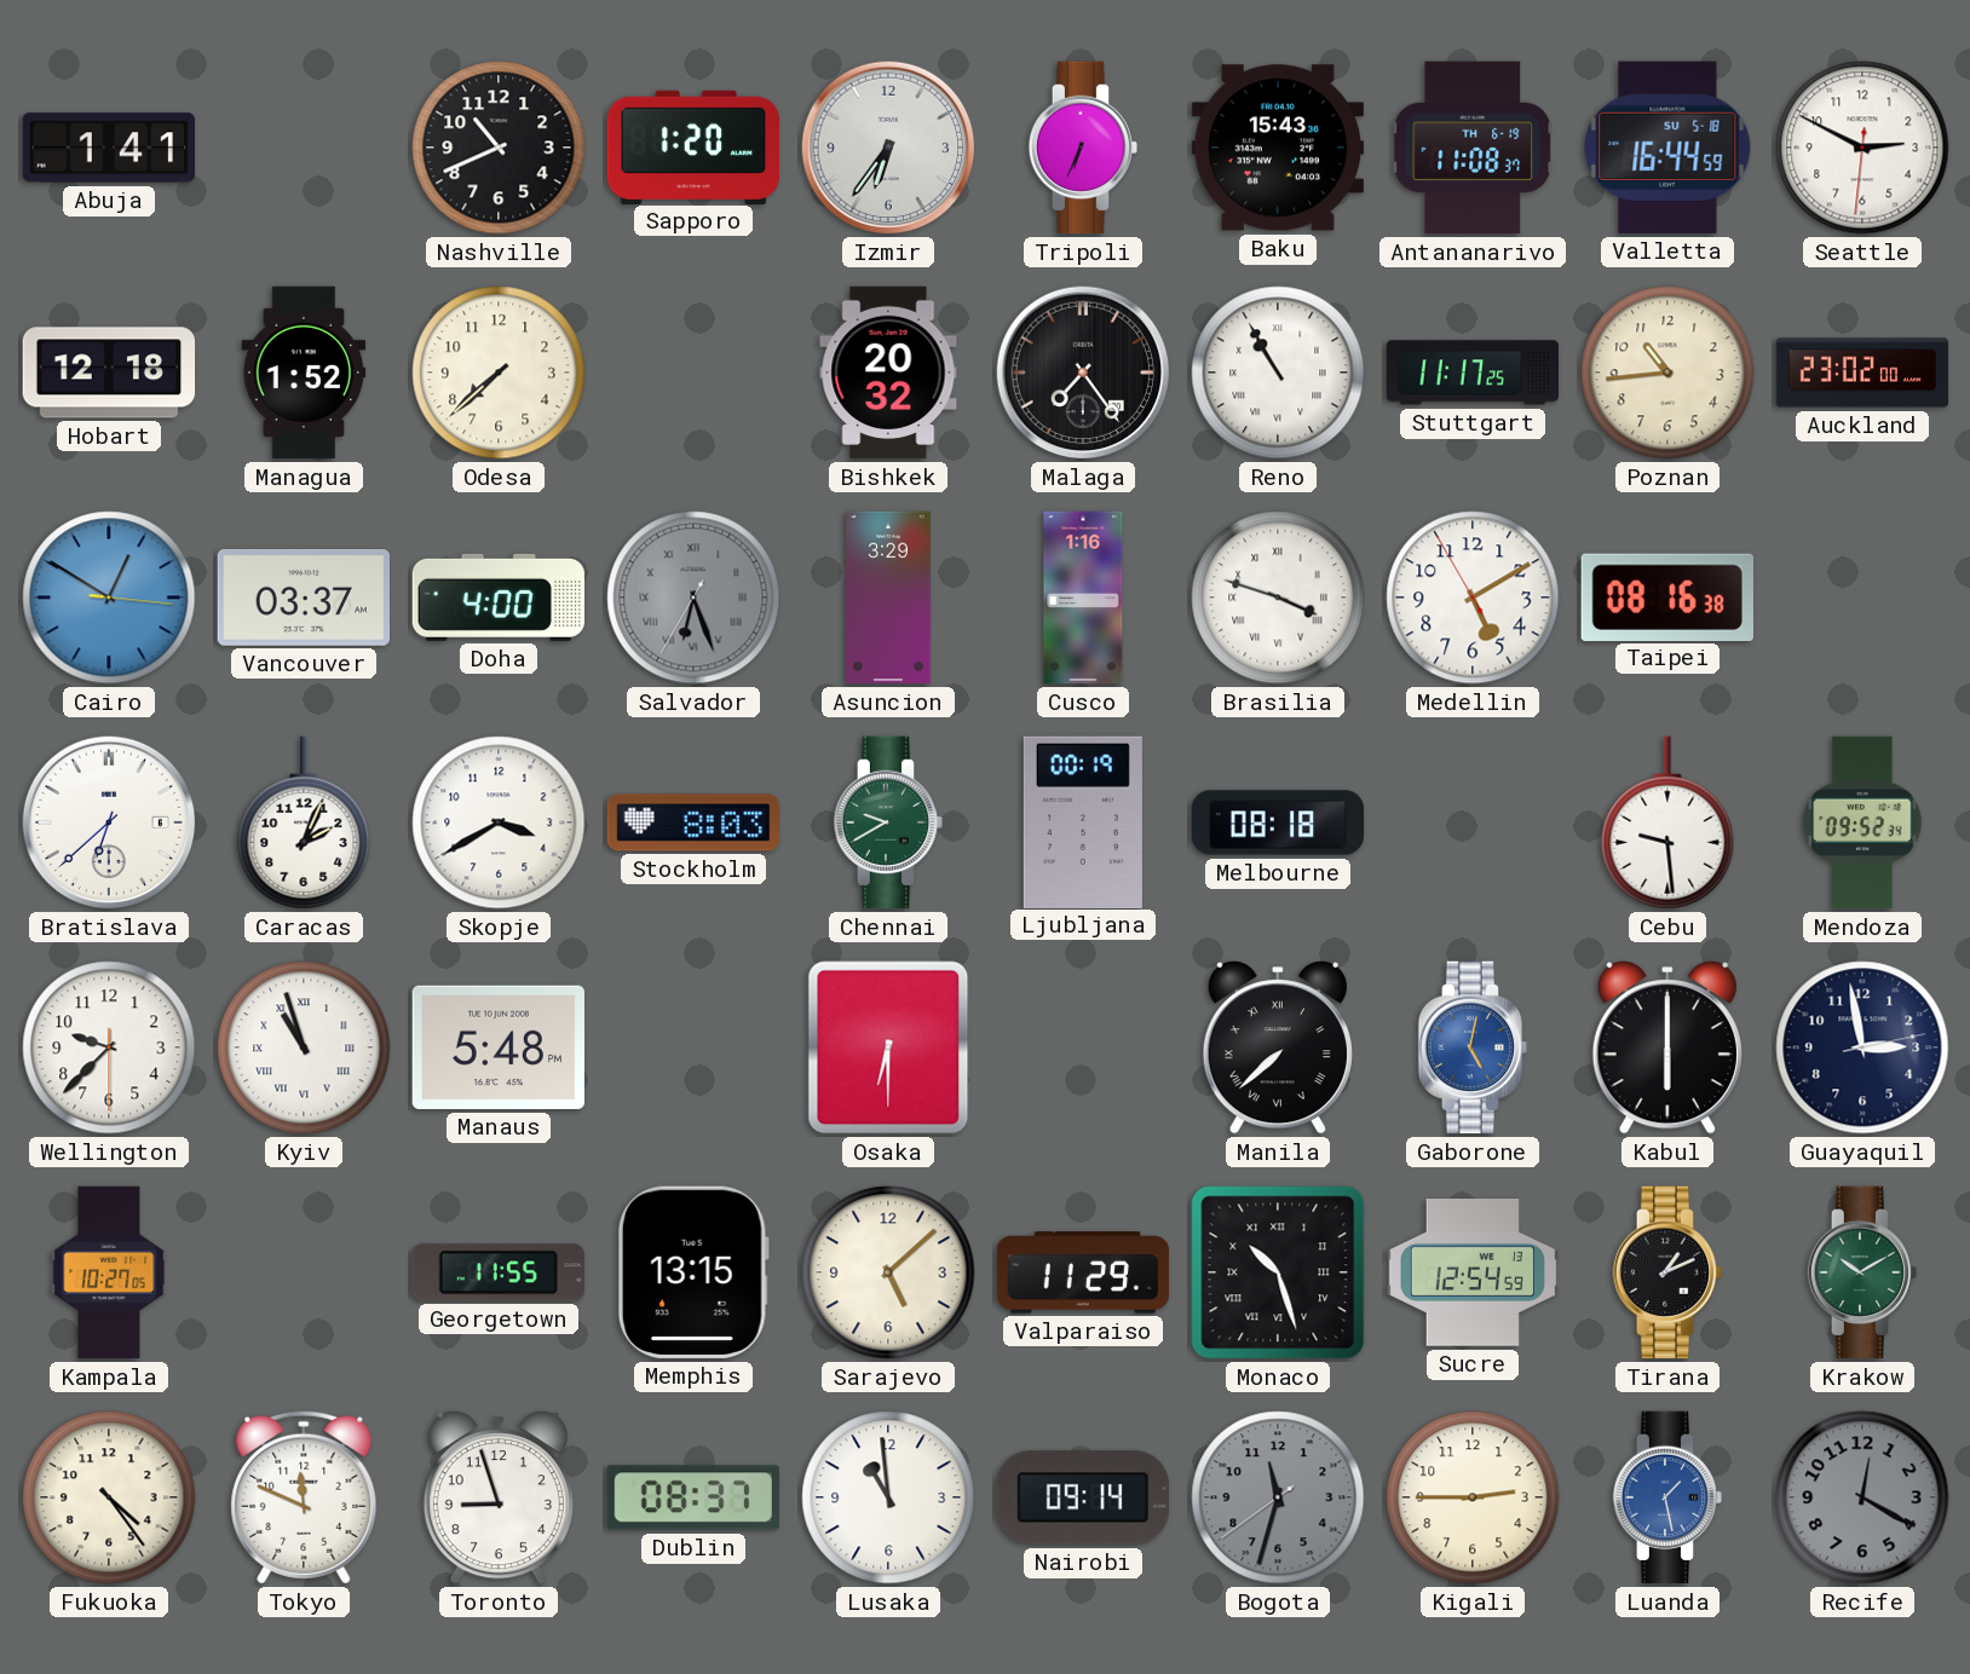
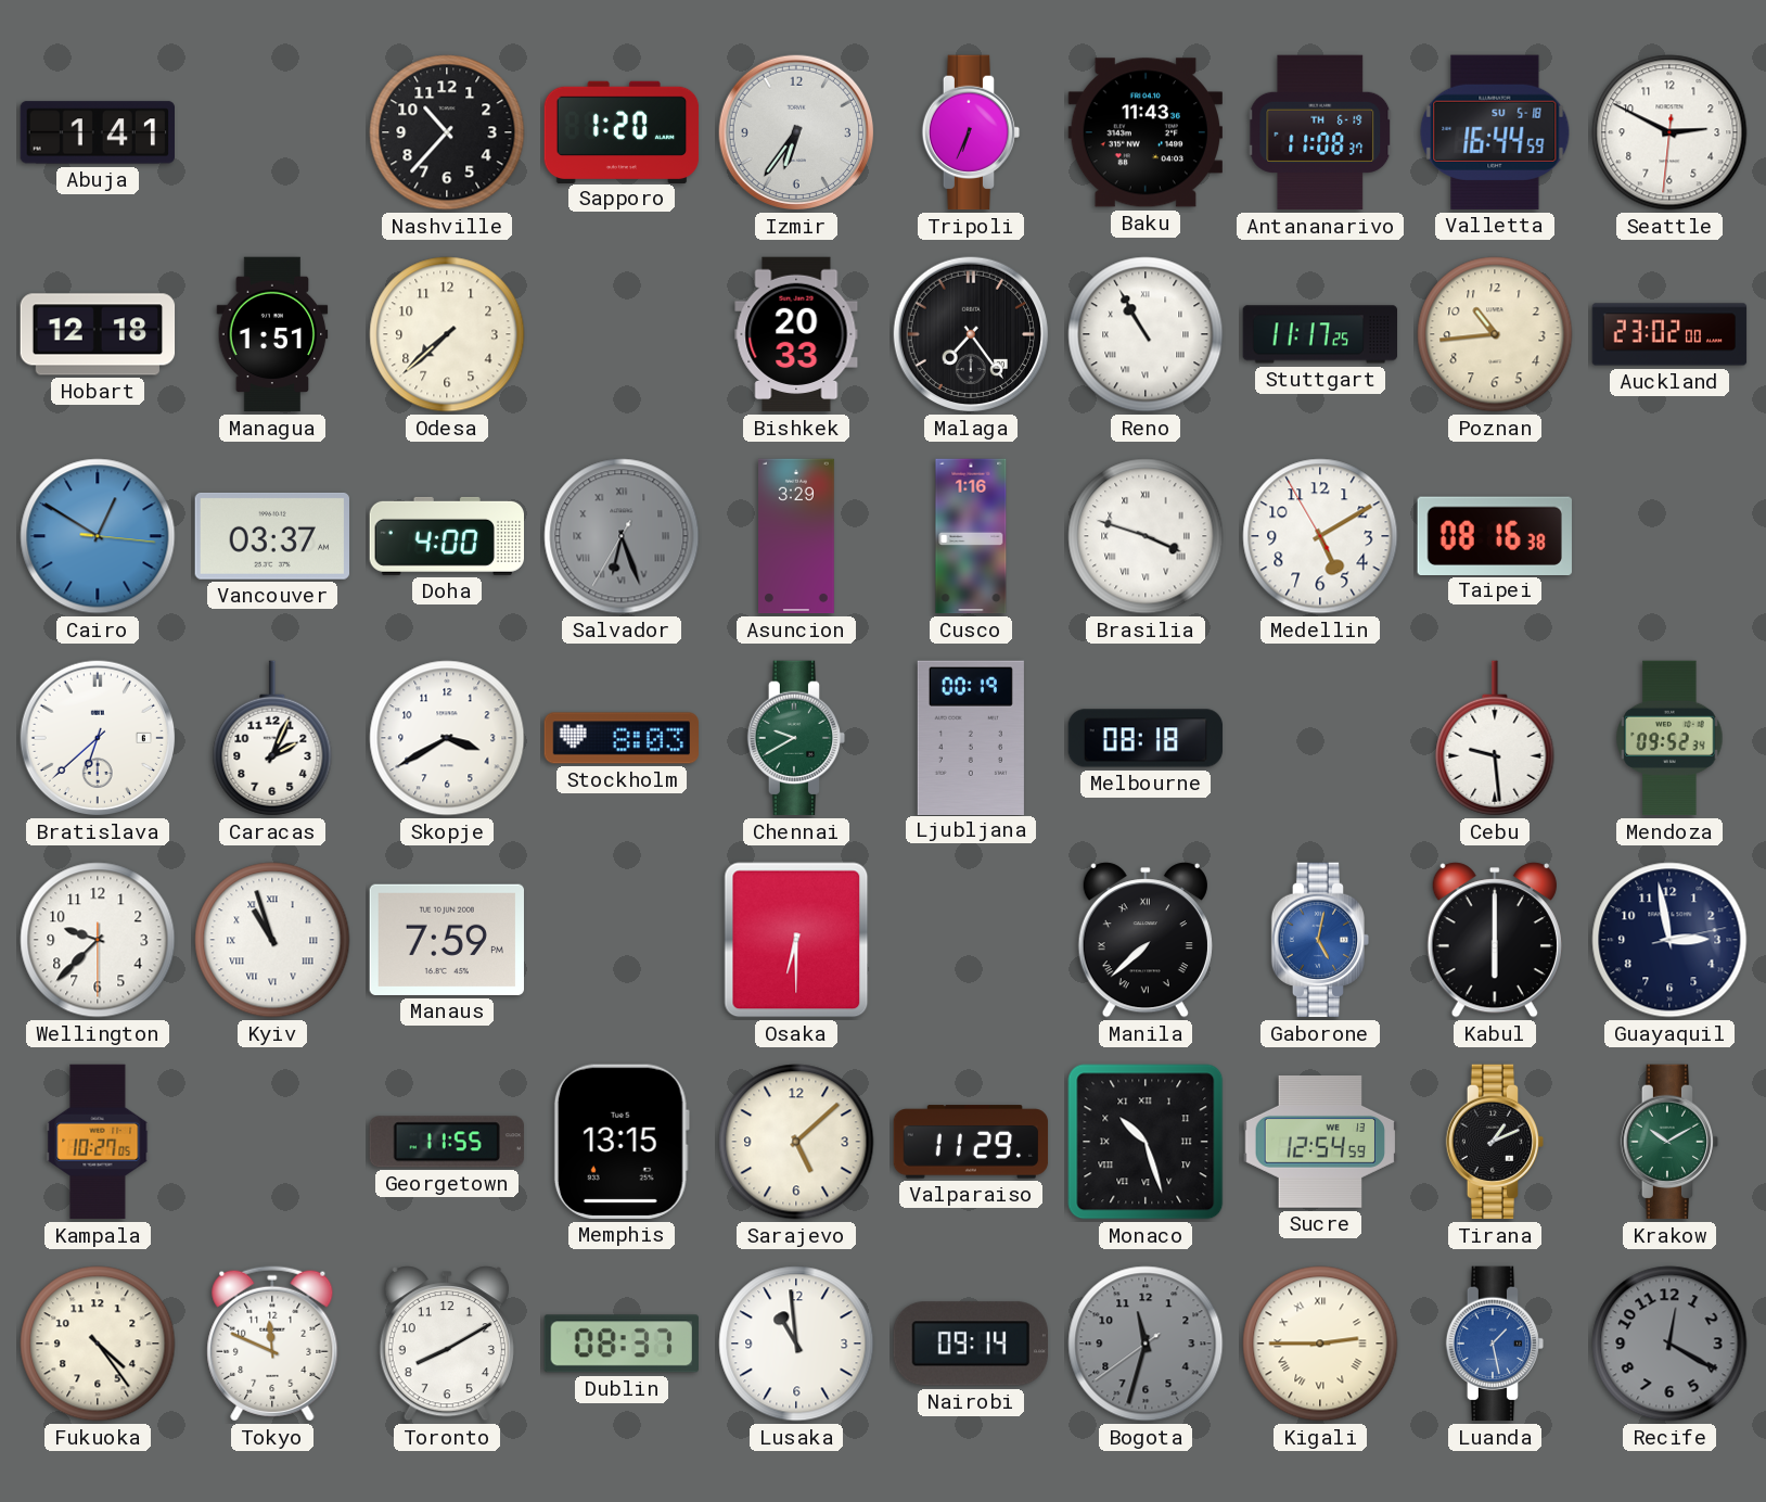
Nashville: 10:41 -> 10:37 (447, 132)
Baku: 15:43 -> 11:43 (1144, 132)
Managua: 1:52 -> 1:51 (272, 334)
Bishkek: 20:32 -> 20:33 (796, 334)
Manaus: 5:48 -> 7:59 (446, 940)
Toronto: 8:57 -> 8:10 (447, 1344)
Kigali numerals: Arabic -> Roman (1320, 1344)
